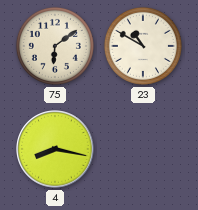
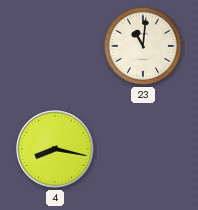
75: 6:09 -> none (55, 46)
23: 10:50 -> 11:01 (143, 46)
